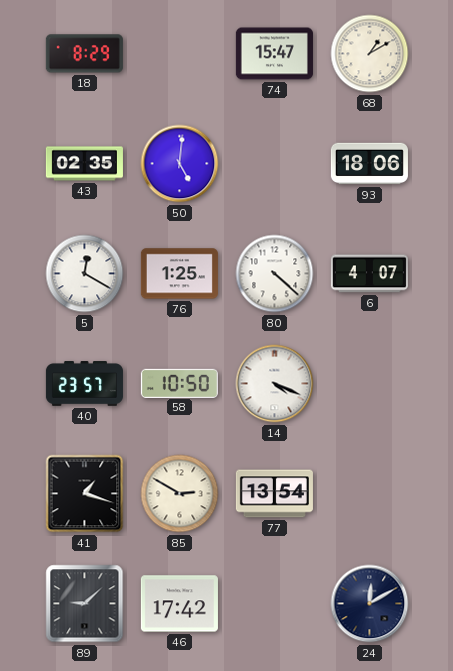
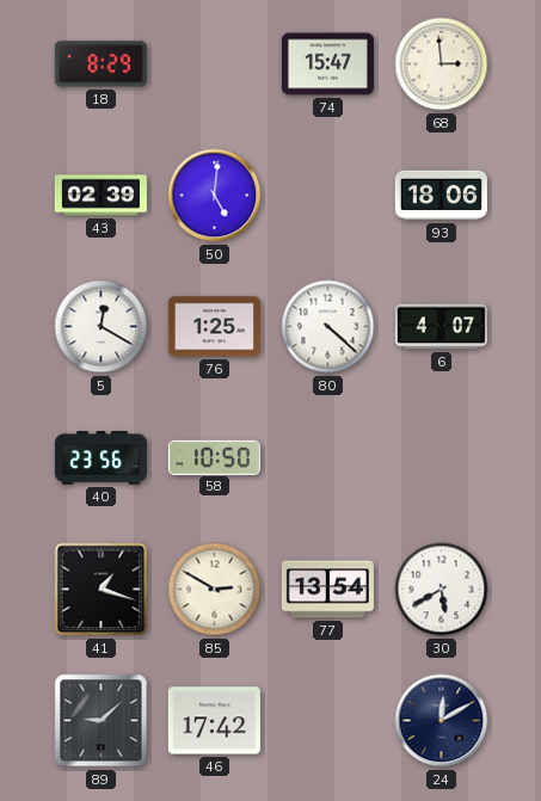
68: 1:10 -> 2:59 (442, 64)
43: 02:35 -> 02:39 (100, 196)
40: 23:57 -> 23:56 (100, 458)
14: 4:19 -> none (275, 384)
30: none -> 5:40 (442, 590)
